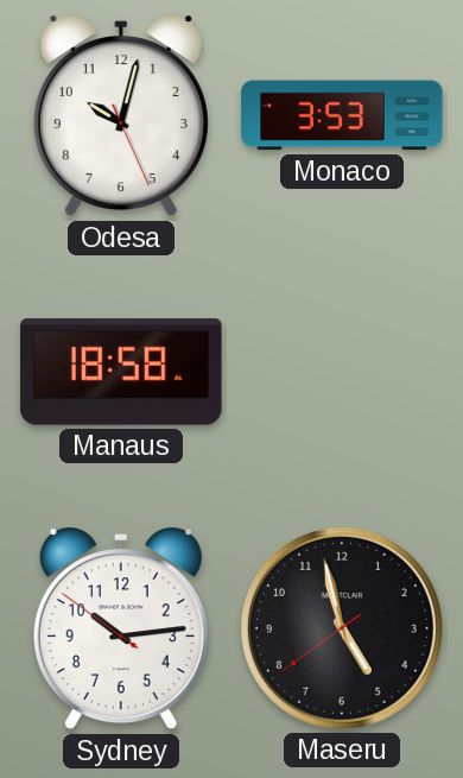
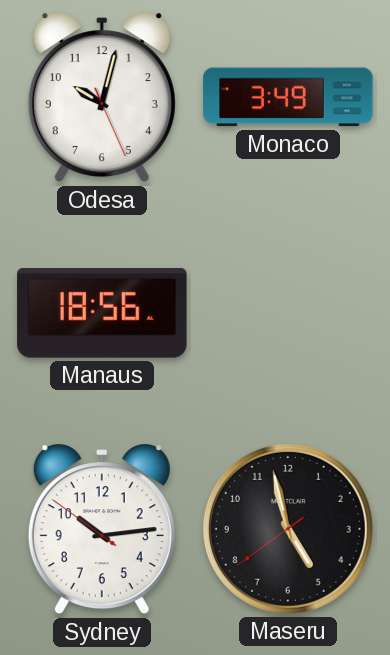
Monaco: 3:53 -> 3:49 (288, 97)
Manaus: 18:58 -> 18:56 (102, 313)
